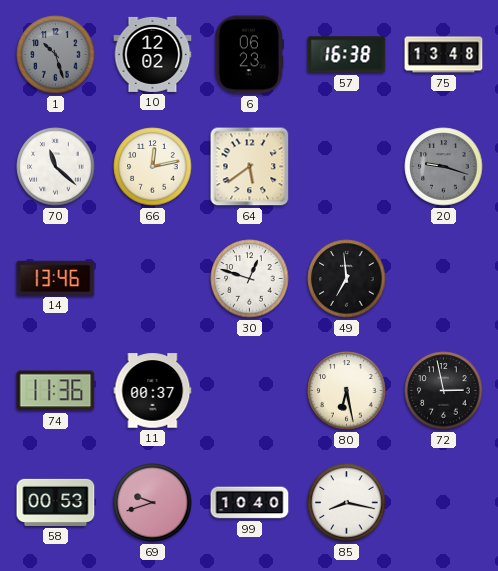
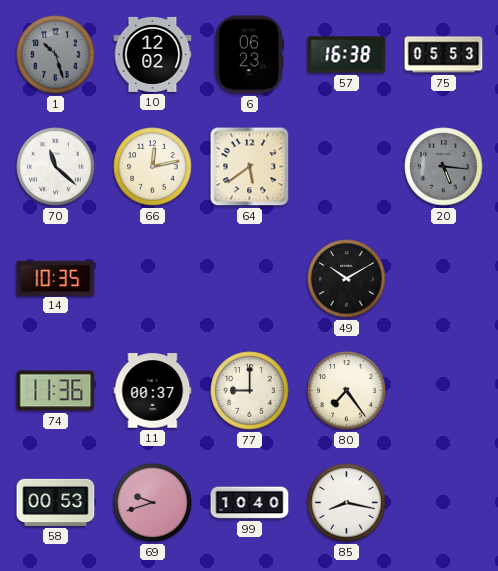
75: 13:48 -> 05:53 (444, 55)
20: 9:18 -> 5:16 (444, 167)
14: 13:46 -> 10:35 (56, 278)
30: 12:48 -> none (250, 279)
49: 6:59 -> 10:10 (347, 279)
77: none -> 9:00 (250, 391)
80: 6:28 -> 7:24 (347, 391)
72: 2:58 -> none (444, 391)
